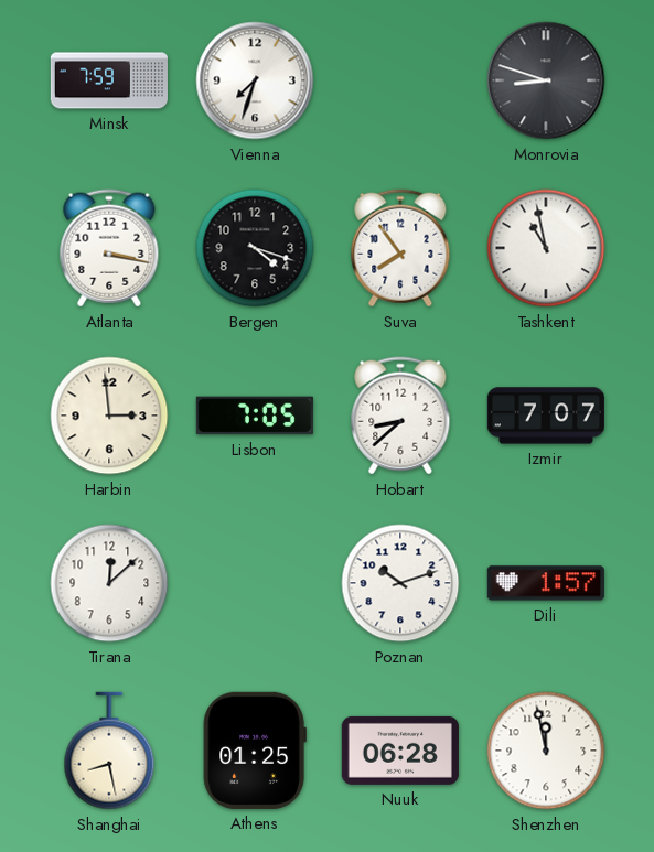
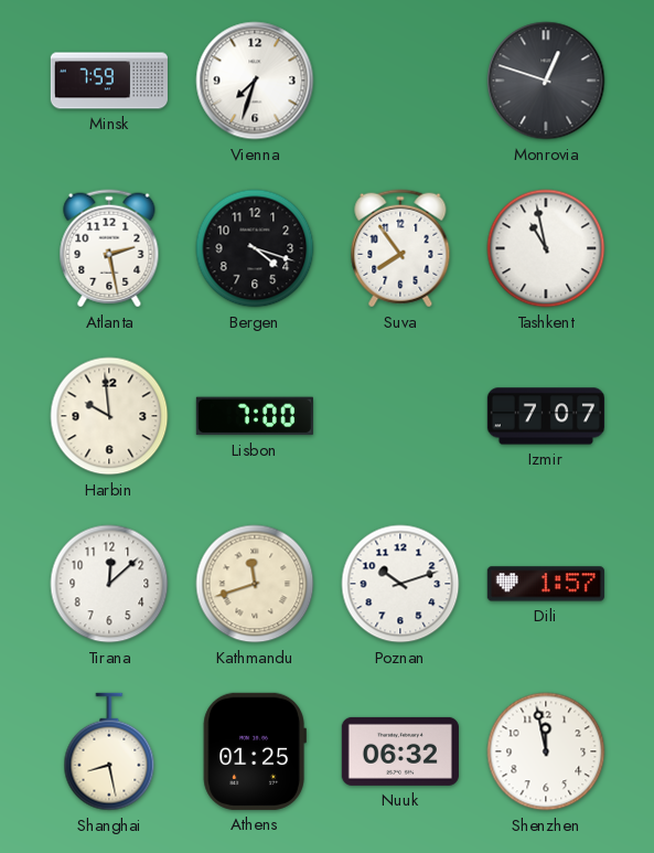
Monrovia: 8:48 -> 12:48 (546, 81)
Atlanta: 3:17 -> 2:28 (109, 248)
Harbin: 2:59 -> 9:59 (109, 416)
Lisbon: 7:05 -> 7:00 (255, 416)
Hobart: 8:38 -> none (400, 416)
Kathmandu: none -> 11:42 (255, 584)
Nuuk: 06:28 -> 06:32 (400, 751)
